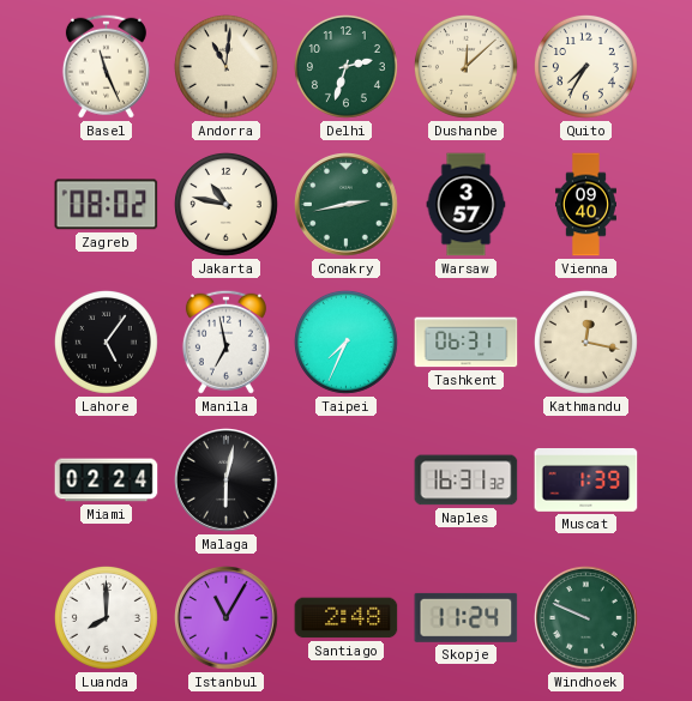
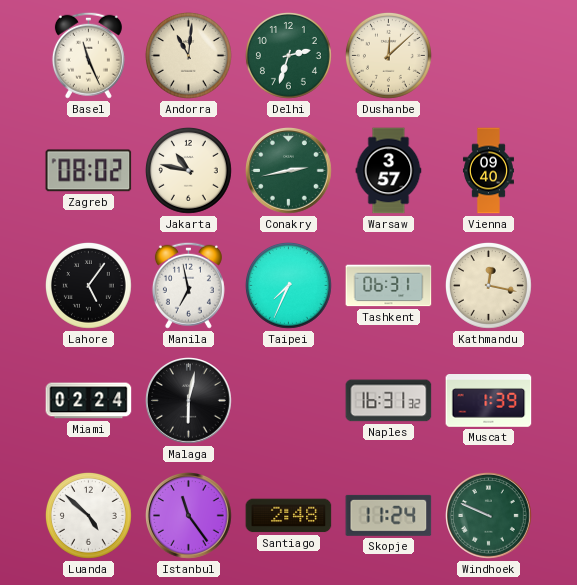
Quito: 7:35 -> none (585, 66)
Luanda: 8:00 -> 4:52 (88, 515)
Istanbul: 11:05 -> 11:24 (189, 516)
